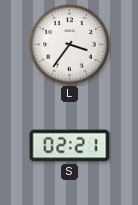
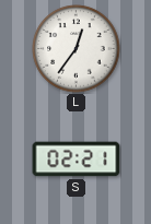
L: 3:36 -> 12:36 (77, 49)
